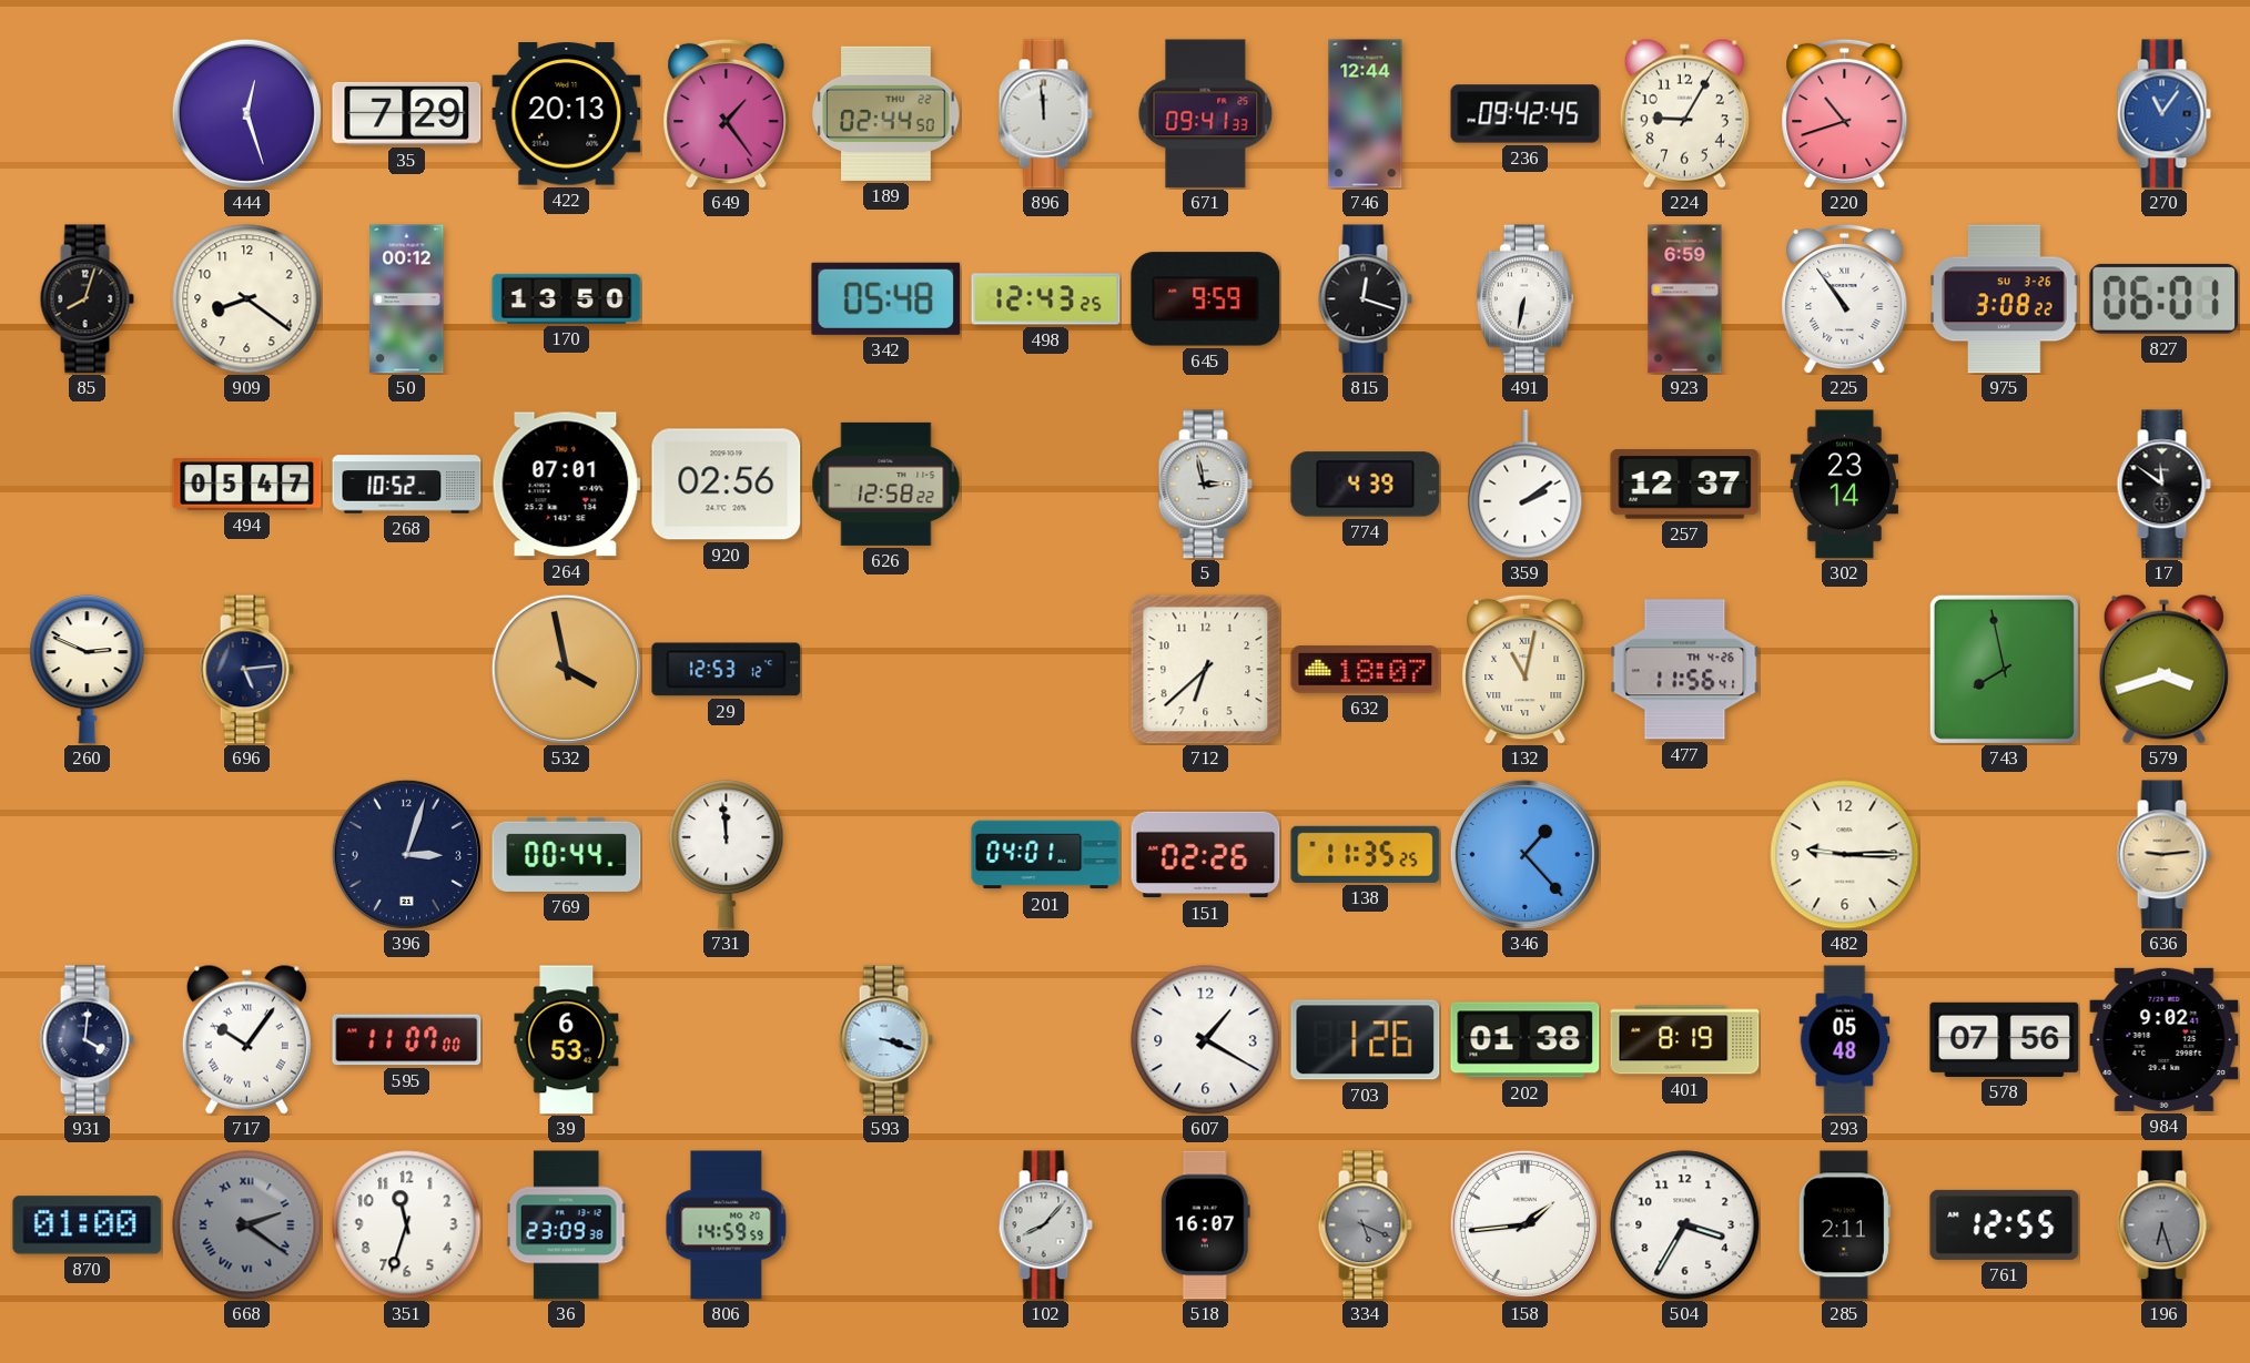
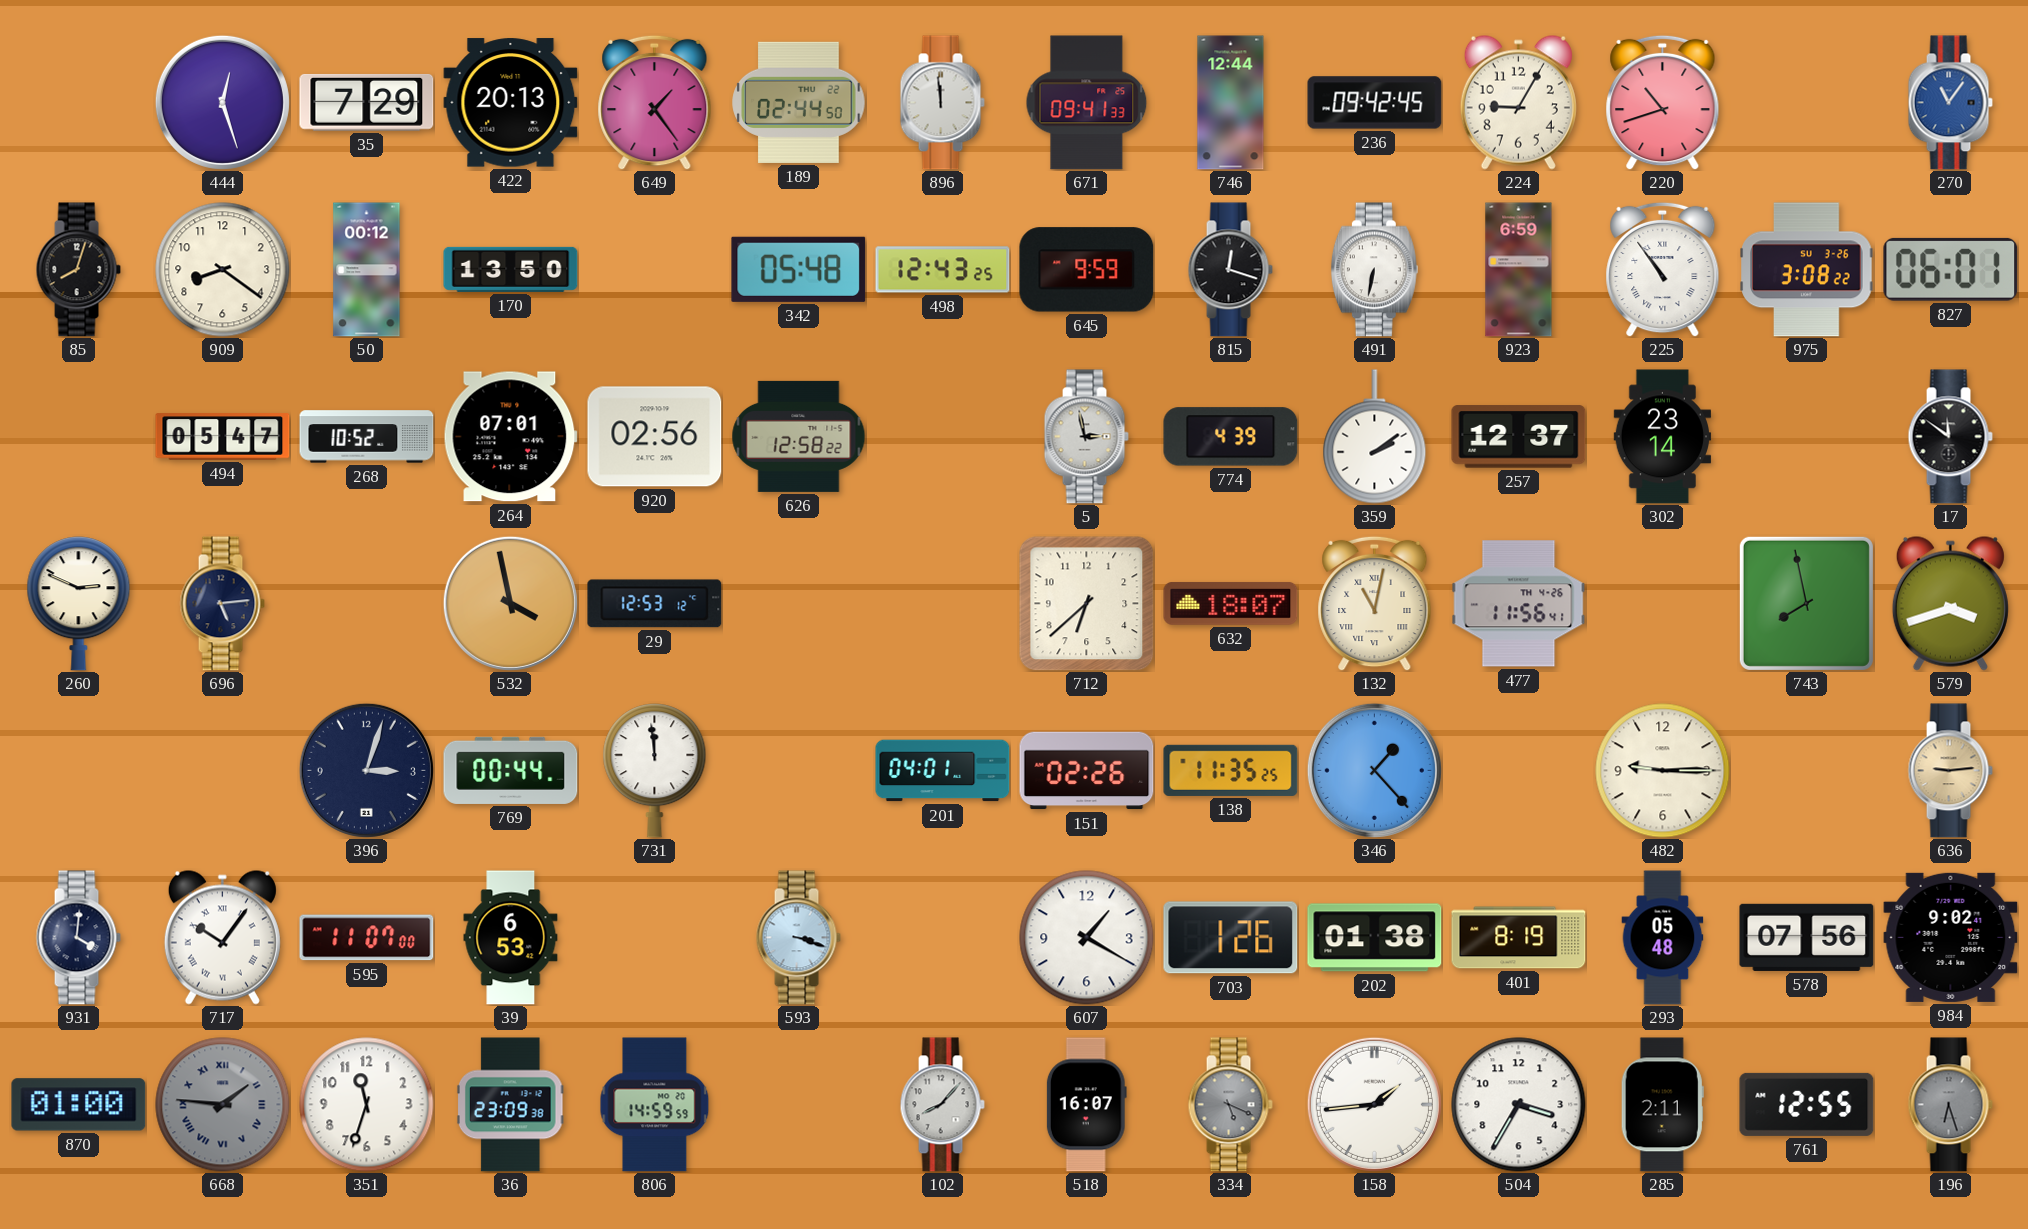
668: 2:21 -> 1:46 (223, 1105)
